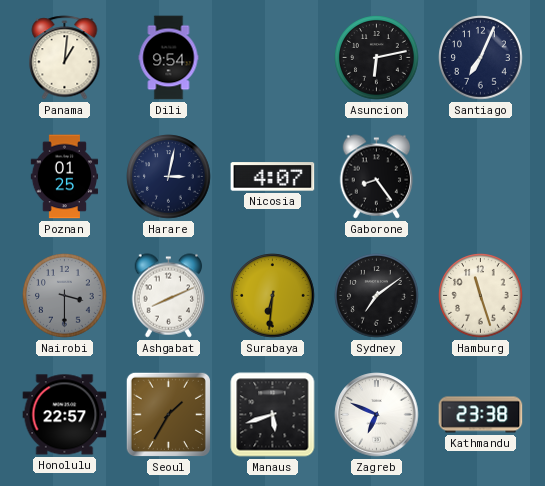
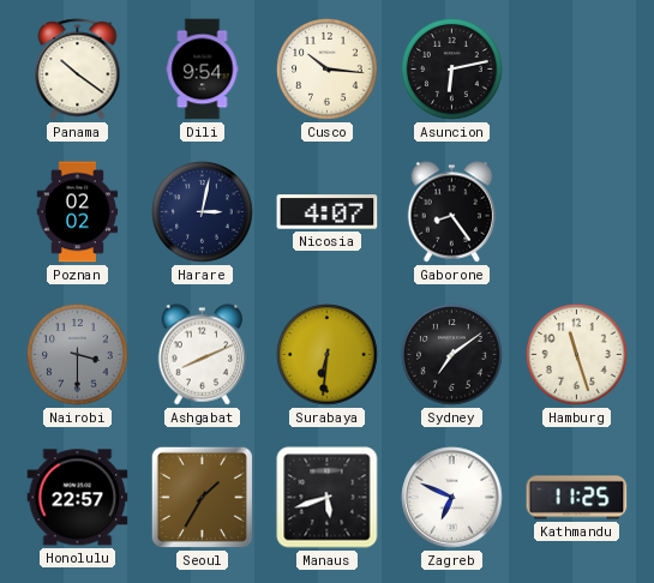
Panama: 1:01 -> 10:21 (78, 70)
Cusco: none -> 10:16 (328, 70)
Santiago: 7:04 -> none (481, 58)
Poznan: 01:25 -> 02:02 (78, 212)
Kathmandu: 23:38 -> 11:25 (577, 498)
